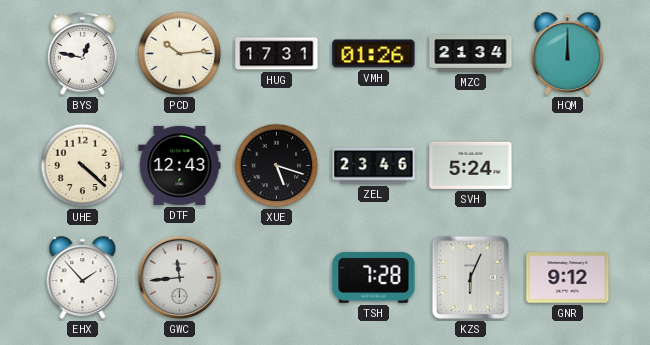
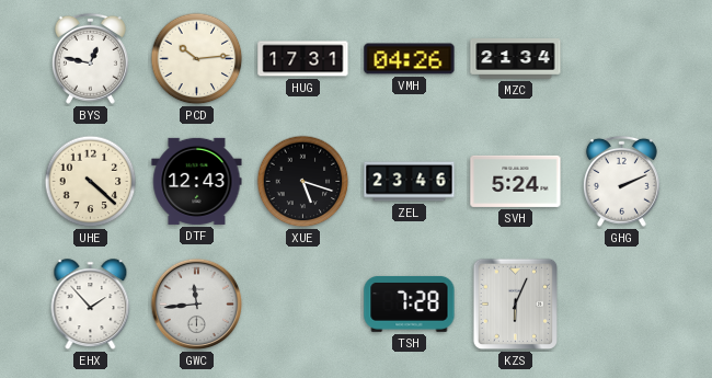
VMH: 01:26 -> 04:26 (410, 59)
HQM: 12:00 -> none (568, 54)
GHG: none -> 2:11 (621, 181)
GNR: 9:12 -> none (568, 278)
